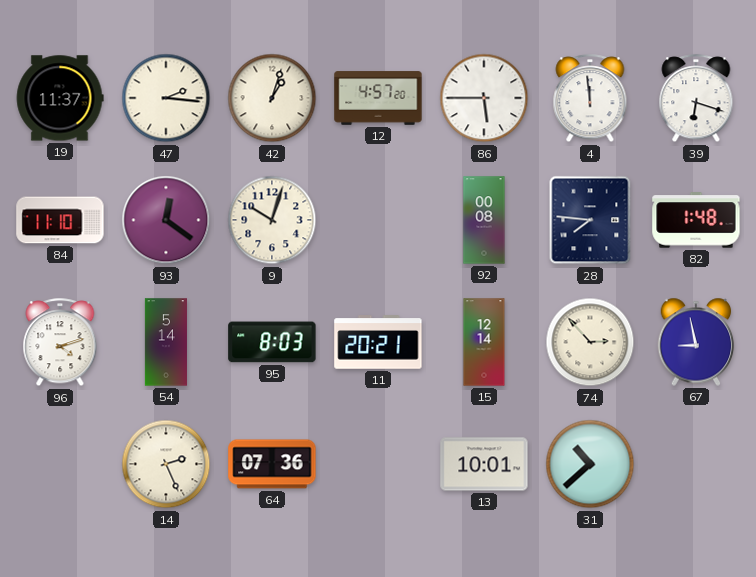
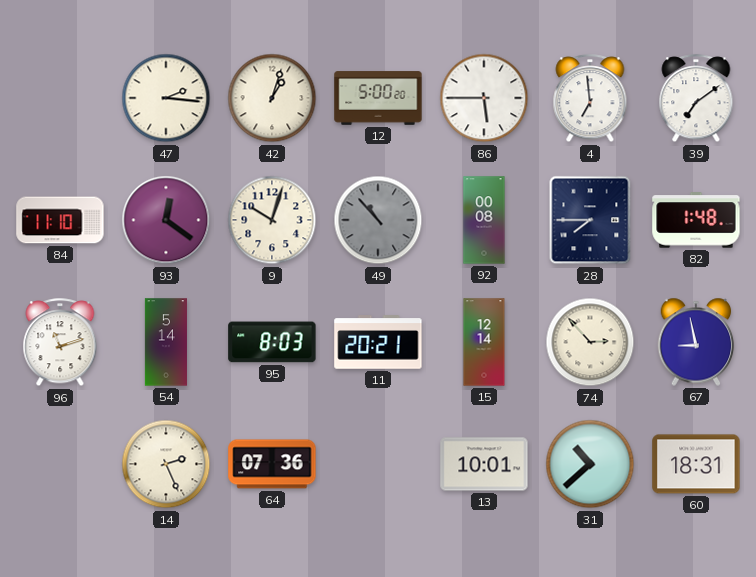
19: 11:37 -> none (60, 98)
12: 4:57 -> 5:00 (378, 98)
4: 11:59 -> 6:59 (590, 99)
39: 6:18 -> 7:09 (696, 99)
49: none -> 10:53 (378, 220)
28: 7:46 -> 7:45 (590, 220)
96: 4:12 -> 11:12 (60, 343)
60: none -> 18:31 (696, 464)
